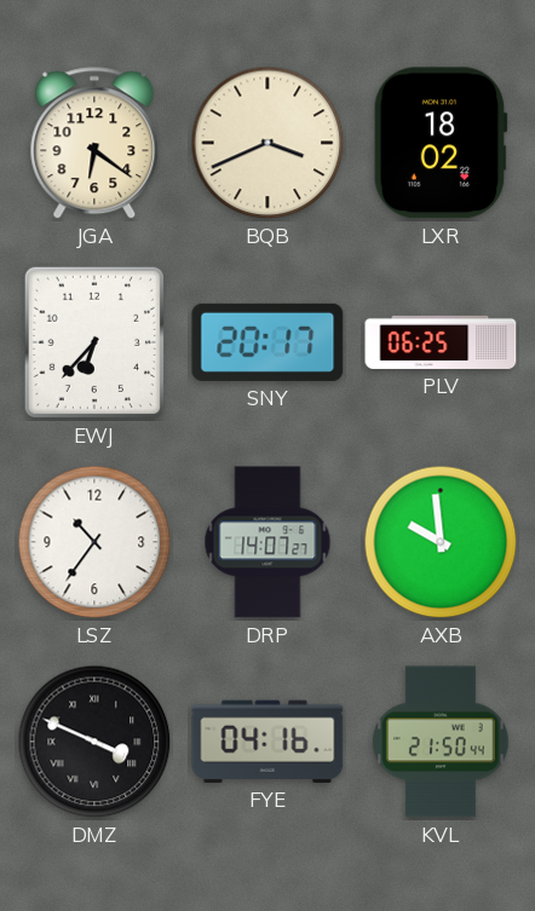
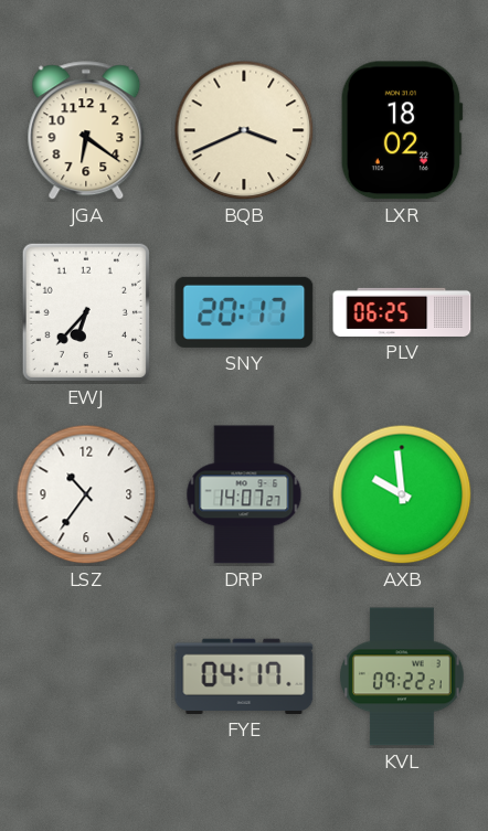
DMZ: 3:49 -> none (94, 742)
FYE: 04:16 -> 04:17 (244, 676)
KVL: 21:50 -> 09:22 (402, 676)
